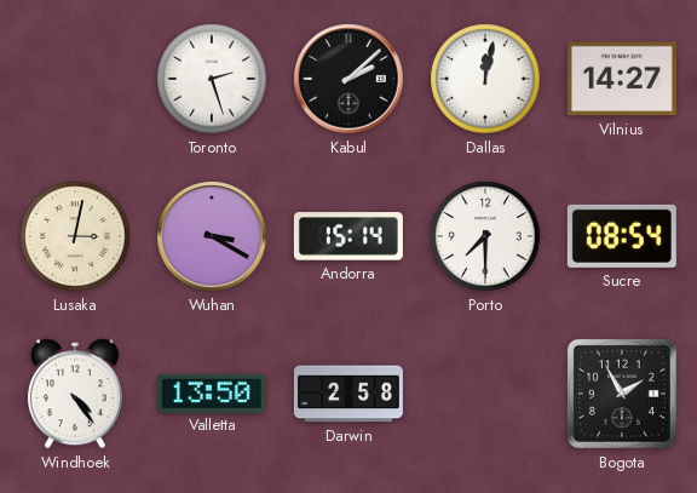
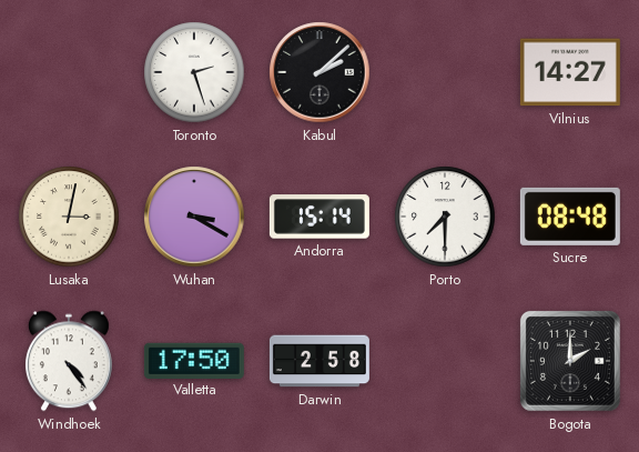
Dallas: 12:02 -> none (485, 79)
Sucre: 08:54 -> 08:48 (570, 217)
Valletta: 13:50 -> 17:50 (194, 360)
Bogota: 1:55 -> 2:00 (570, 361)
